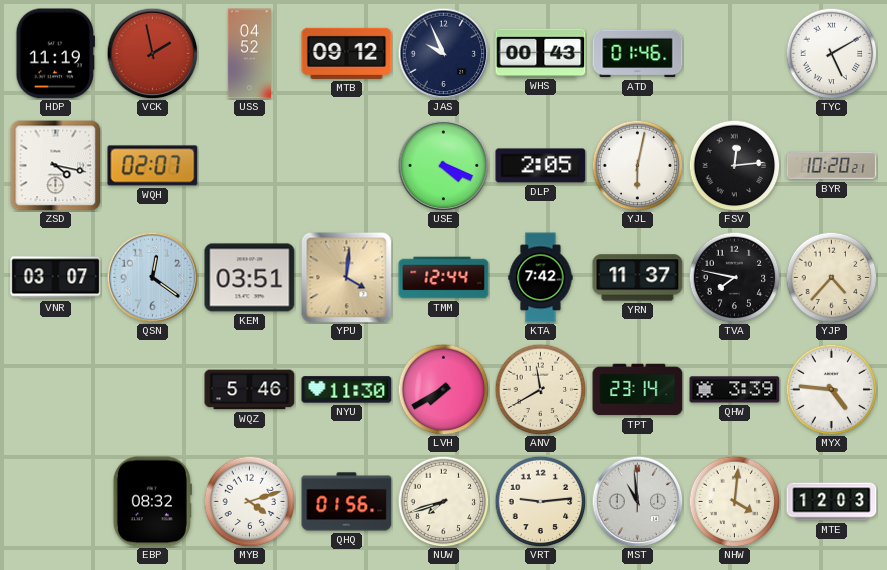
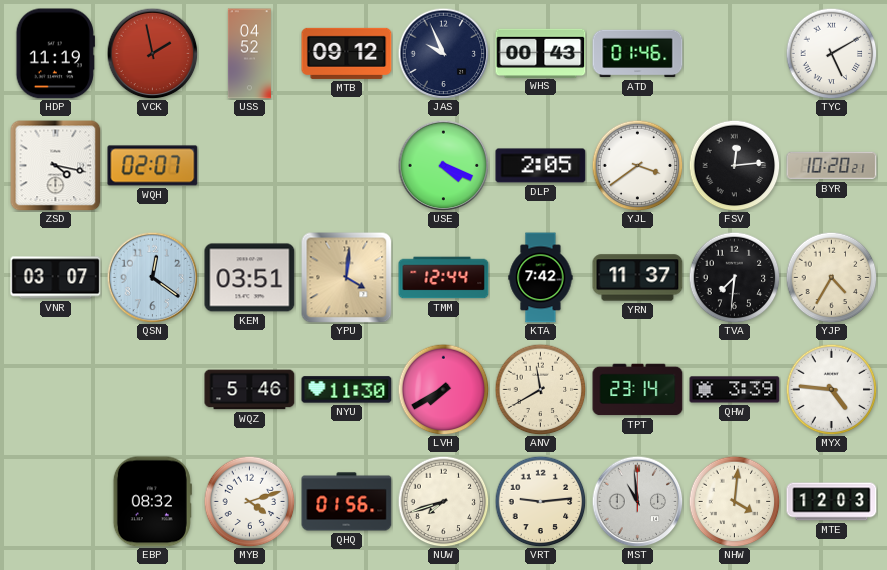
YJL: 6:02 -> 3:39 (637, 165)
TVA: 7:47 -> 7:31 (734, 277)
YJP: 4:37 -> 4:35 (831, 277)
